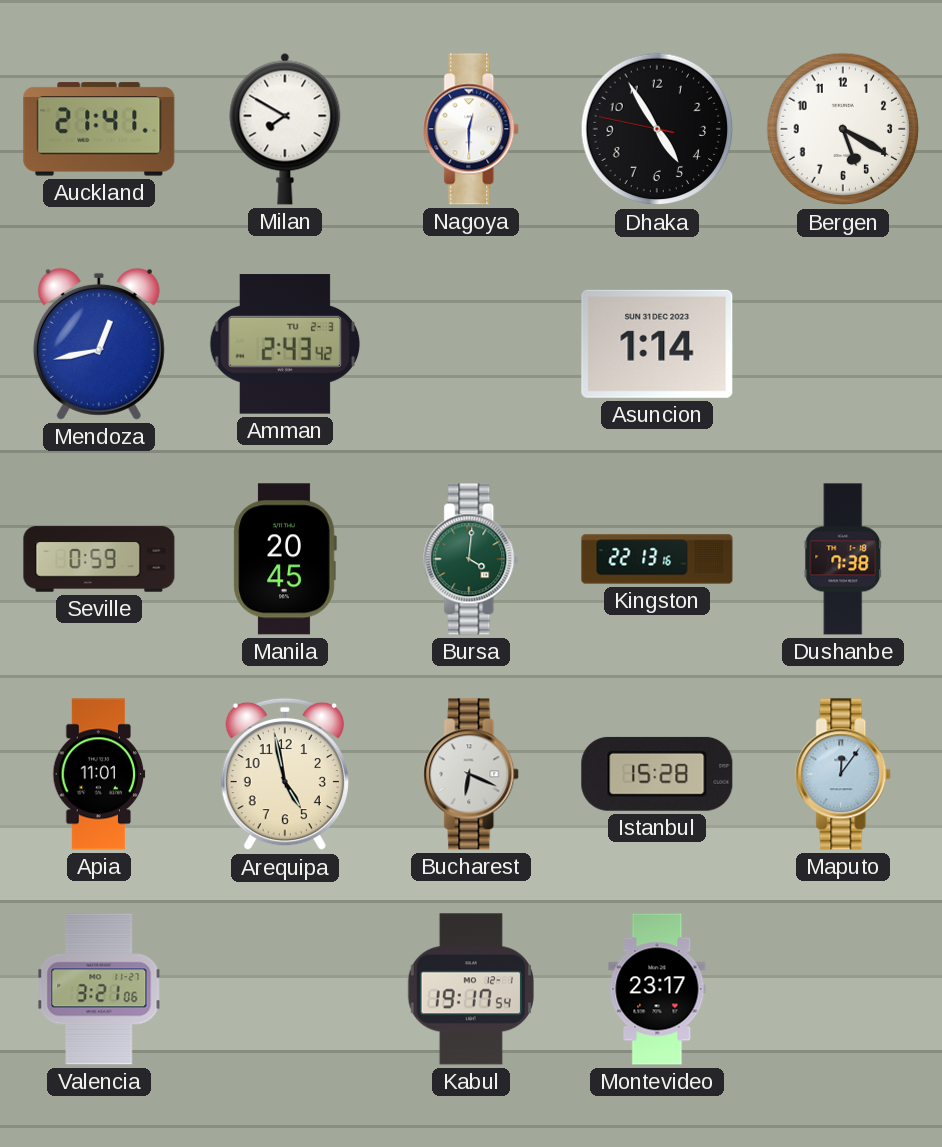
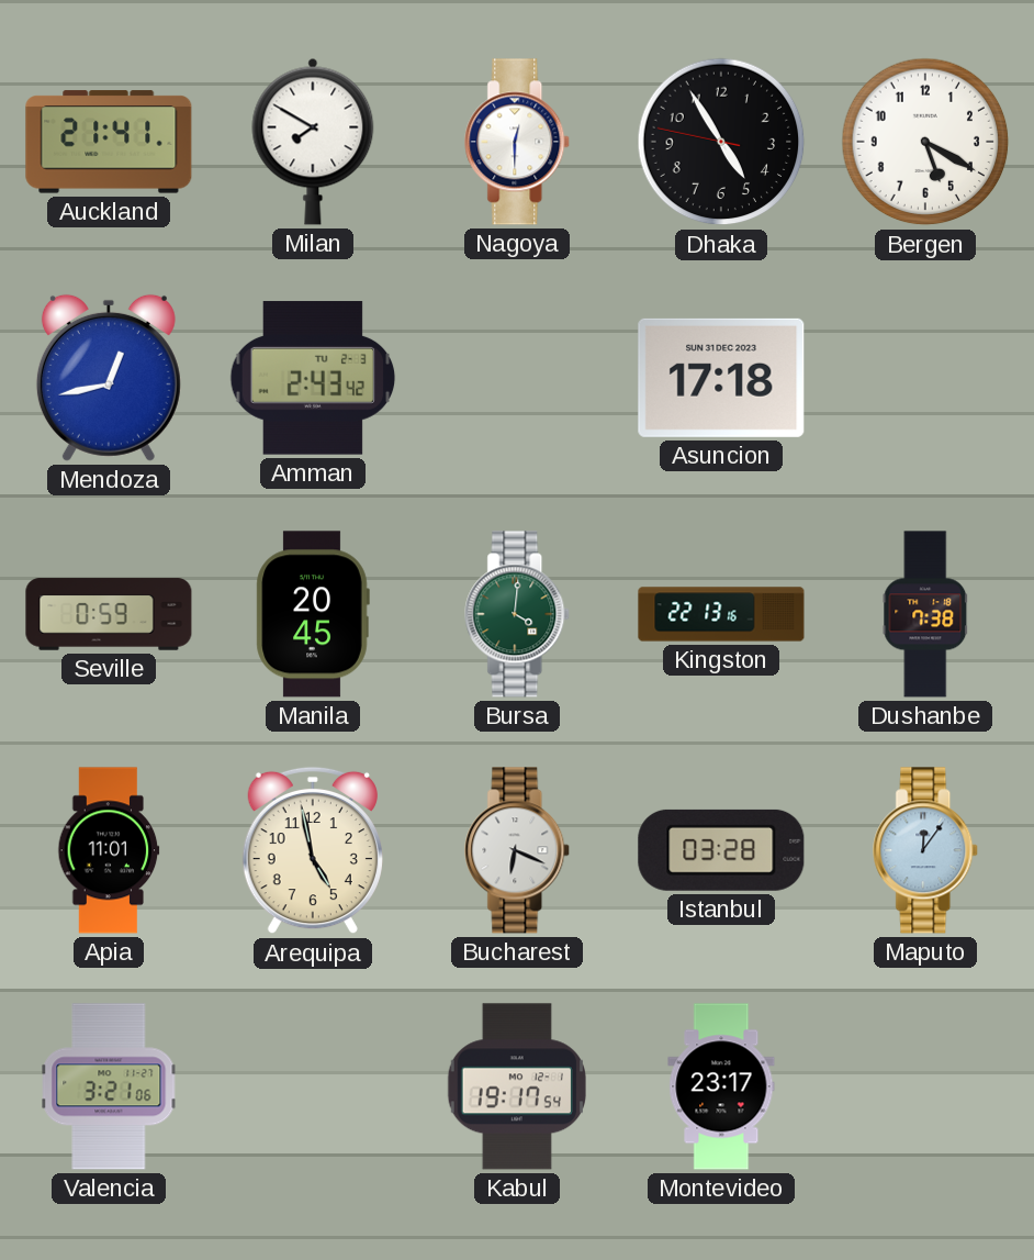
Asuncion: 1:14 -> 17:18 (721, 378)
Istanbul: 15:28 -> 03:28 (721, 850)
